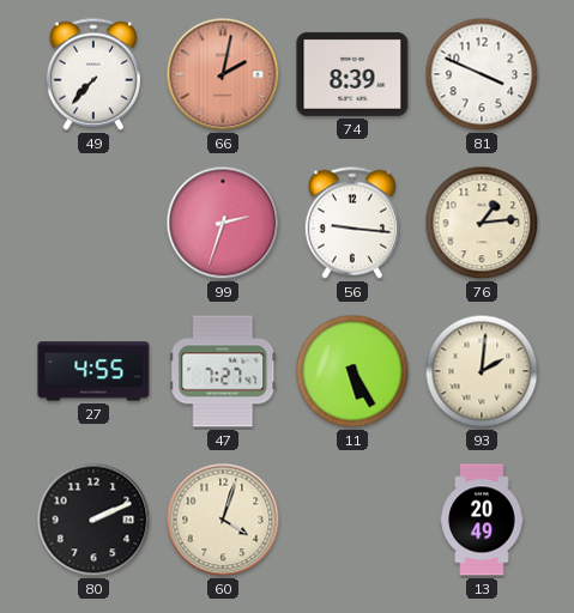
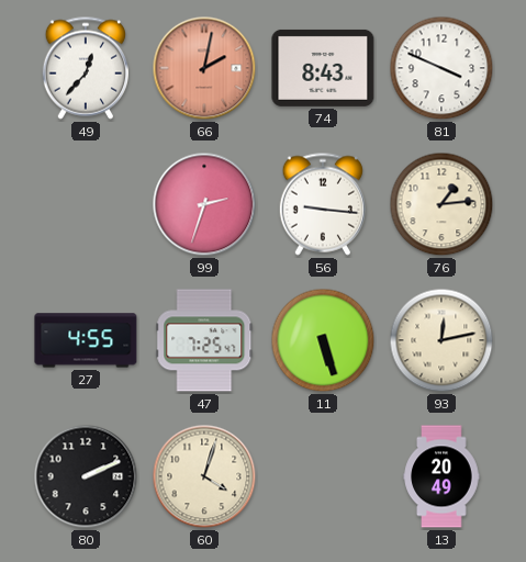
49: 7:37 -> 12:37 (85, 68)
74: 8:39 -> 8:43 (323, 68)
47: 7:27 -> 7:25 (204, 340)
11: 5:25 -> 5:27 (323, 340)
93: 2:01 -> 12:13 (441, 340)
